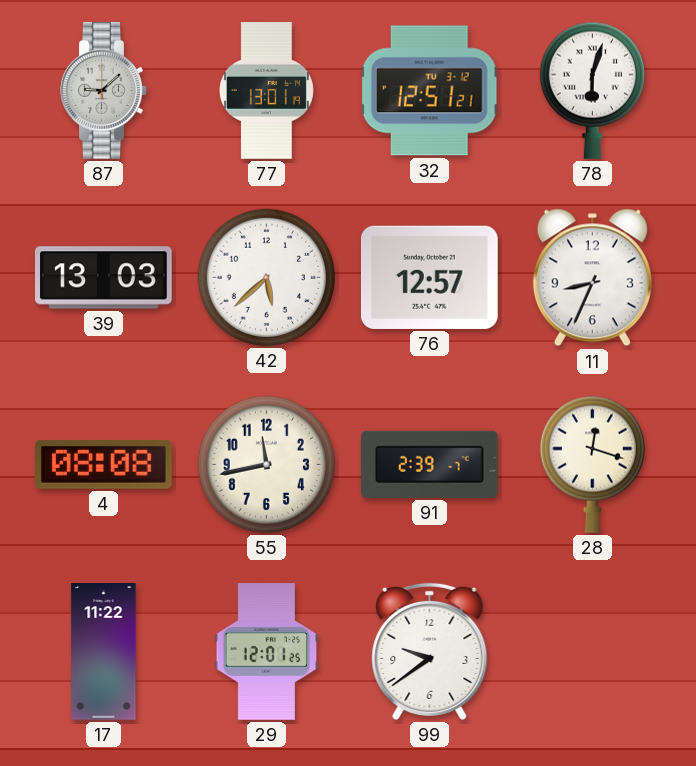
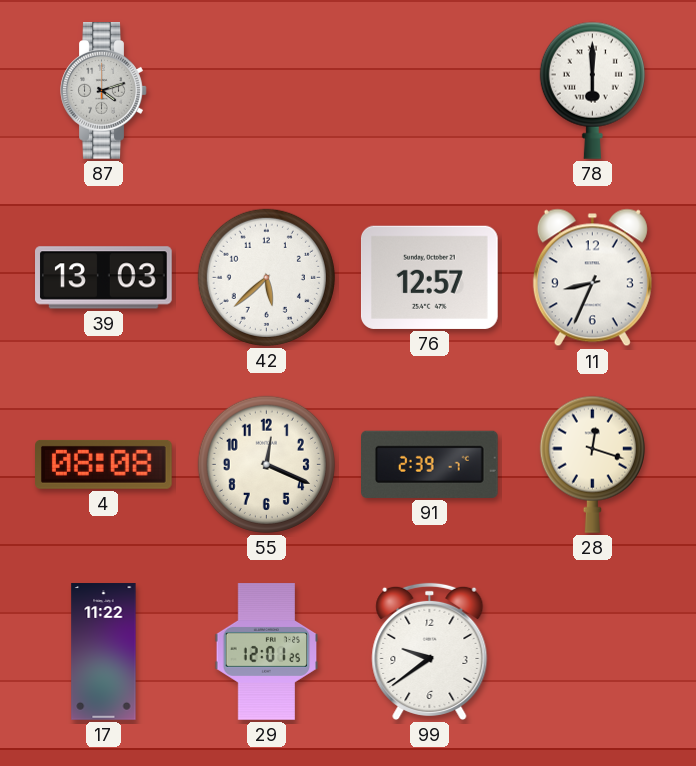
87: 9:08 -> 4:12 (104, 91)
77: 13:01 -> none (266, 91)
32: 12:51 -> none (430, 91)
78: 6:03 -> 6:00 (592, 90)
55: 11:43 -> 12:19 (266, 464)
